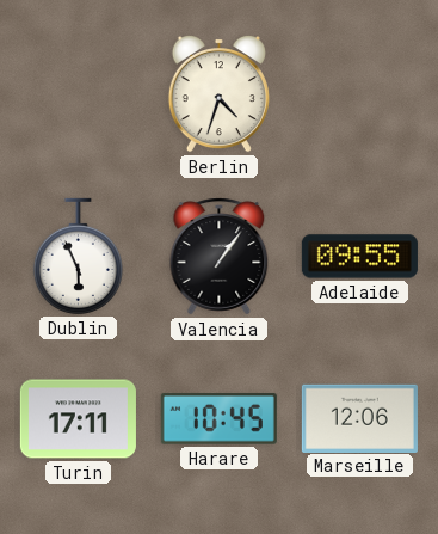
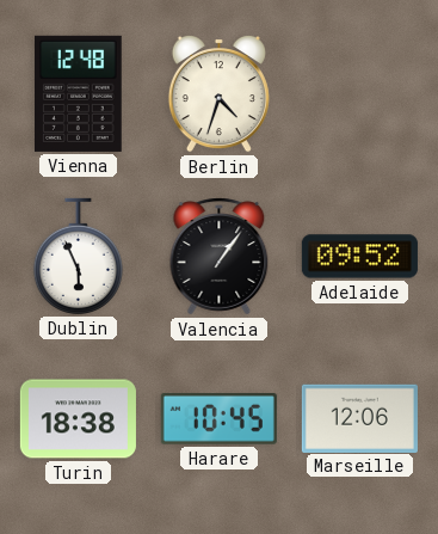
Vienna: none -> 12:48 (79, 93)
Adelaide: 09:55 -> 09:52 (359, 257)
Turin: 17:11 -> 18:38 (78, 419)
